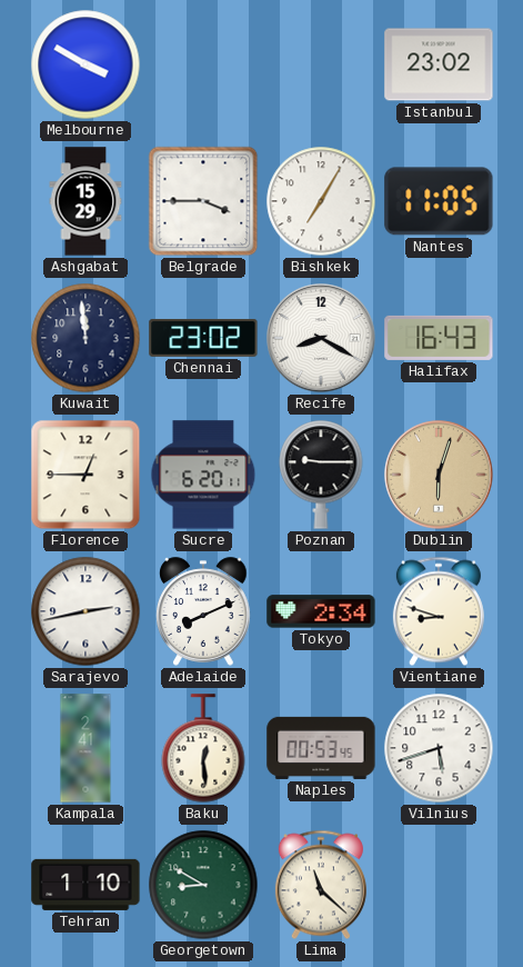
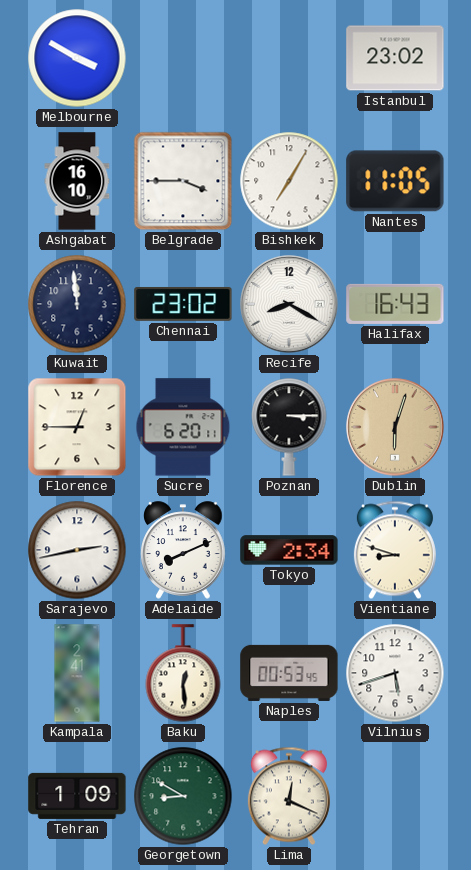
Ashgabat: 15:29 -> 16:10 (77, 181)
Poznan: 9:15 -> 3:15 (289, 427)
Tehran: 1:10 -> 1:09 (77, 796)
Lima: 11:22 -> 12:19 (289, 796)
